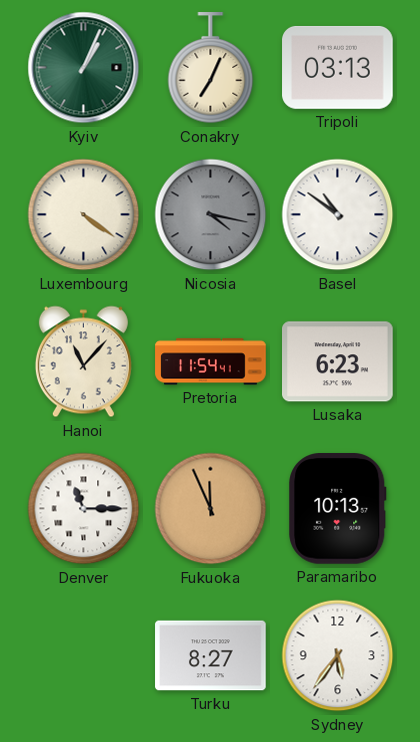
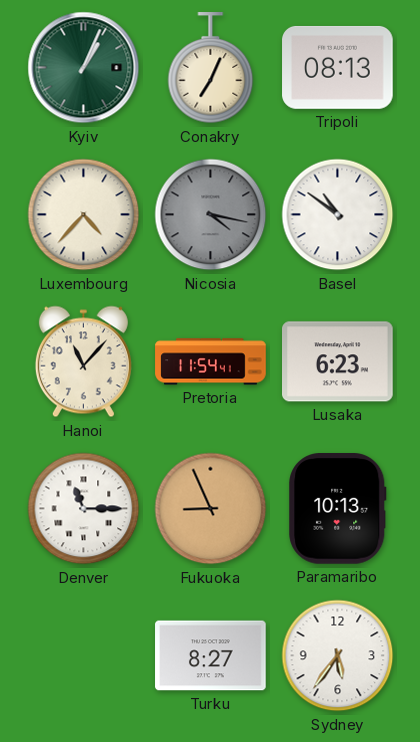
Tripoli: 03:13 -> 08:13 (338, 67)
Luxembourg: 4:21 -> 4:37 (84, 215)
Fukuoka: 11:56 -> 8:56 (211, 509)
